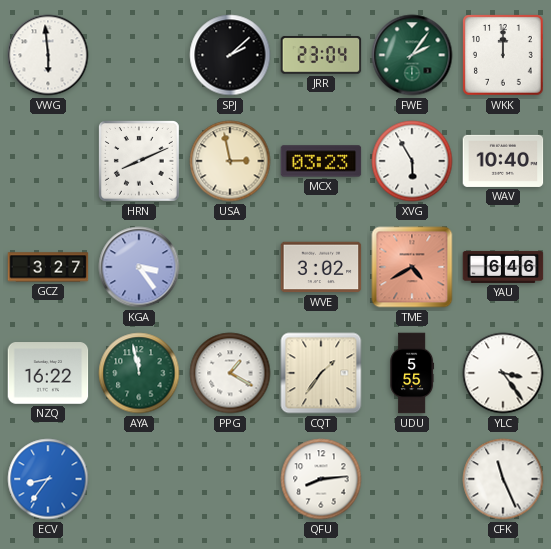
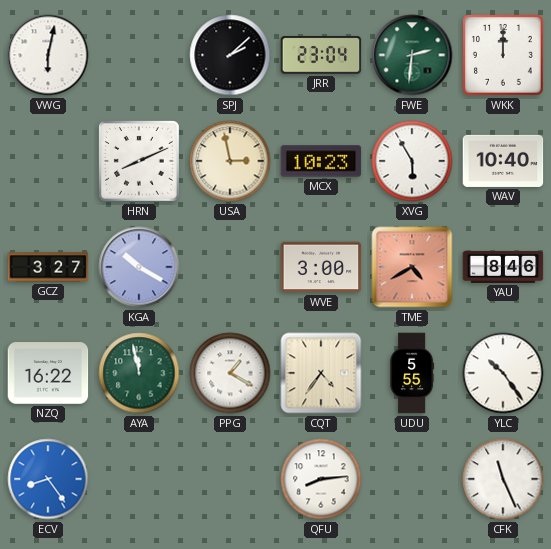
VWG: 5:59 -> 6:02 (48, 55)
FWE: 2:06 -> 2:31 (412, 55)
MCX: 03:23 -> 10:23 (321, 161)
KGA: 3:24 -> 10:20 (139, 267)
WVE: 3:02 -> 3:00 (321, 267)
YAU: 6:46 -> 8:46 (503, 267)
CQT: 1:36 -> 4:36 (321, 373)
YLC: 3:24 -> 10:24 (503, 373)
ECV: 8:36 -> 8:24 (48, 479)
